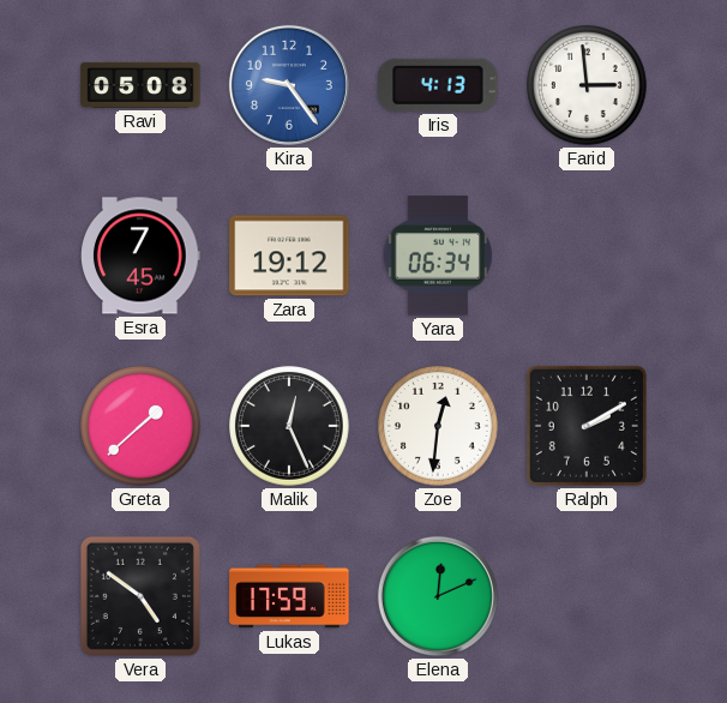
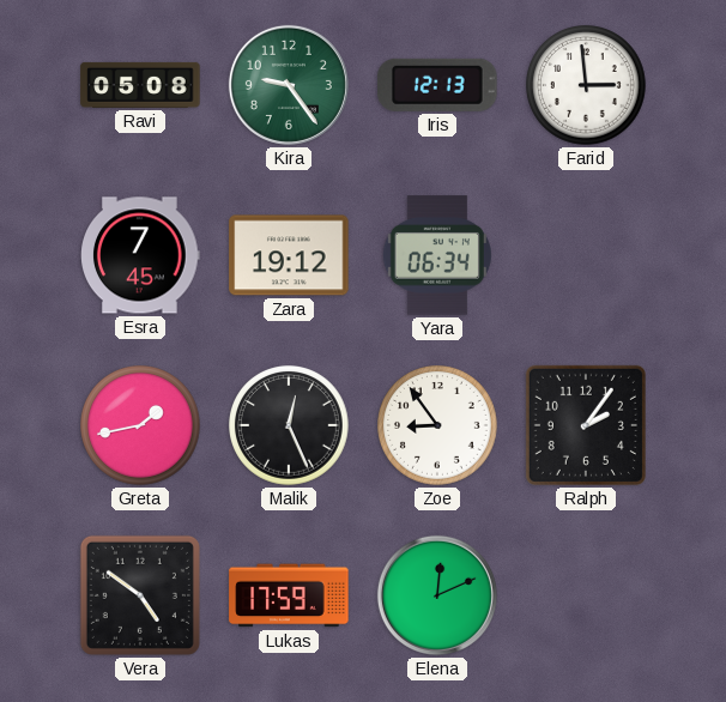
Kira dial: blue -> green (289, 85)
Iris: 4:13 -> 12:13 (437, 85)
Greta: 1:38 -> 1:43 (141, 426)
Zoe: 12:31 -> 8:54 (438, 426)
Ralph: 2:10 -> 2:06 (586, 425)
